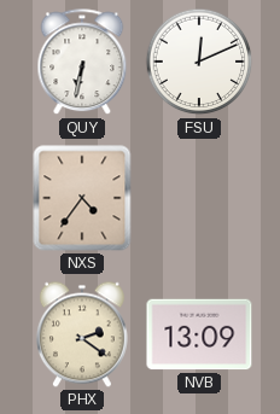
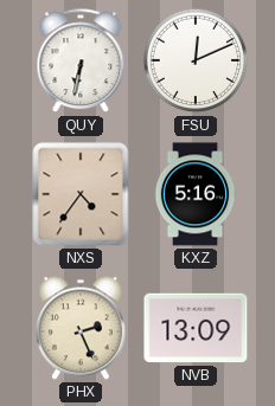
KXZ: none -> 5:16 (196, 194)
PHX: 2:21 -> 2:26 (81, 328)
